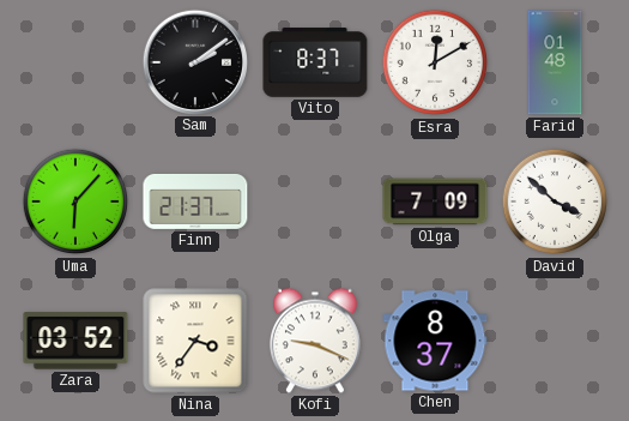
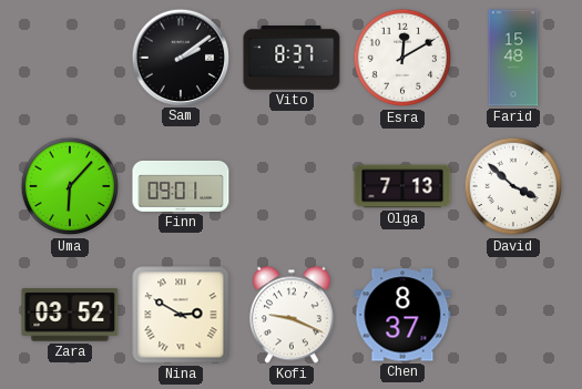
Farid: 01:48 -> 15:48 (513, 58)
Finn: 21:37 -> 09:01 (181, 186)
Olga: 7:09 -> 7:13 (402, 186)
Nina: 3:36 -> 2:50 (181, 315)
